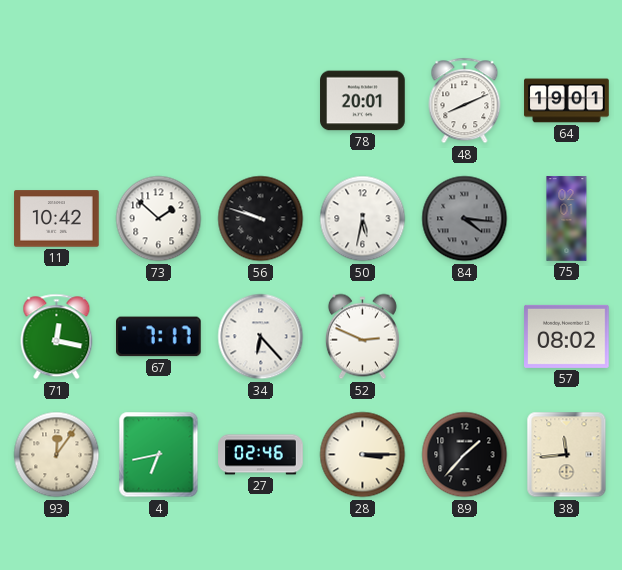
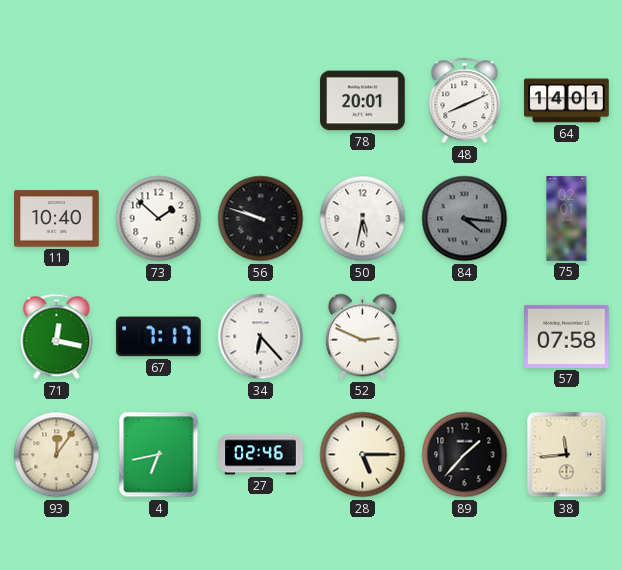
64: 19:01 -> 14:01 (567, 101)
11: 10:42 -> 10:40 (57, 219)
57: 08:02 -> 07:58 (567, 336)
28: 3:15 -> 5:15 (363, 455)
